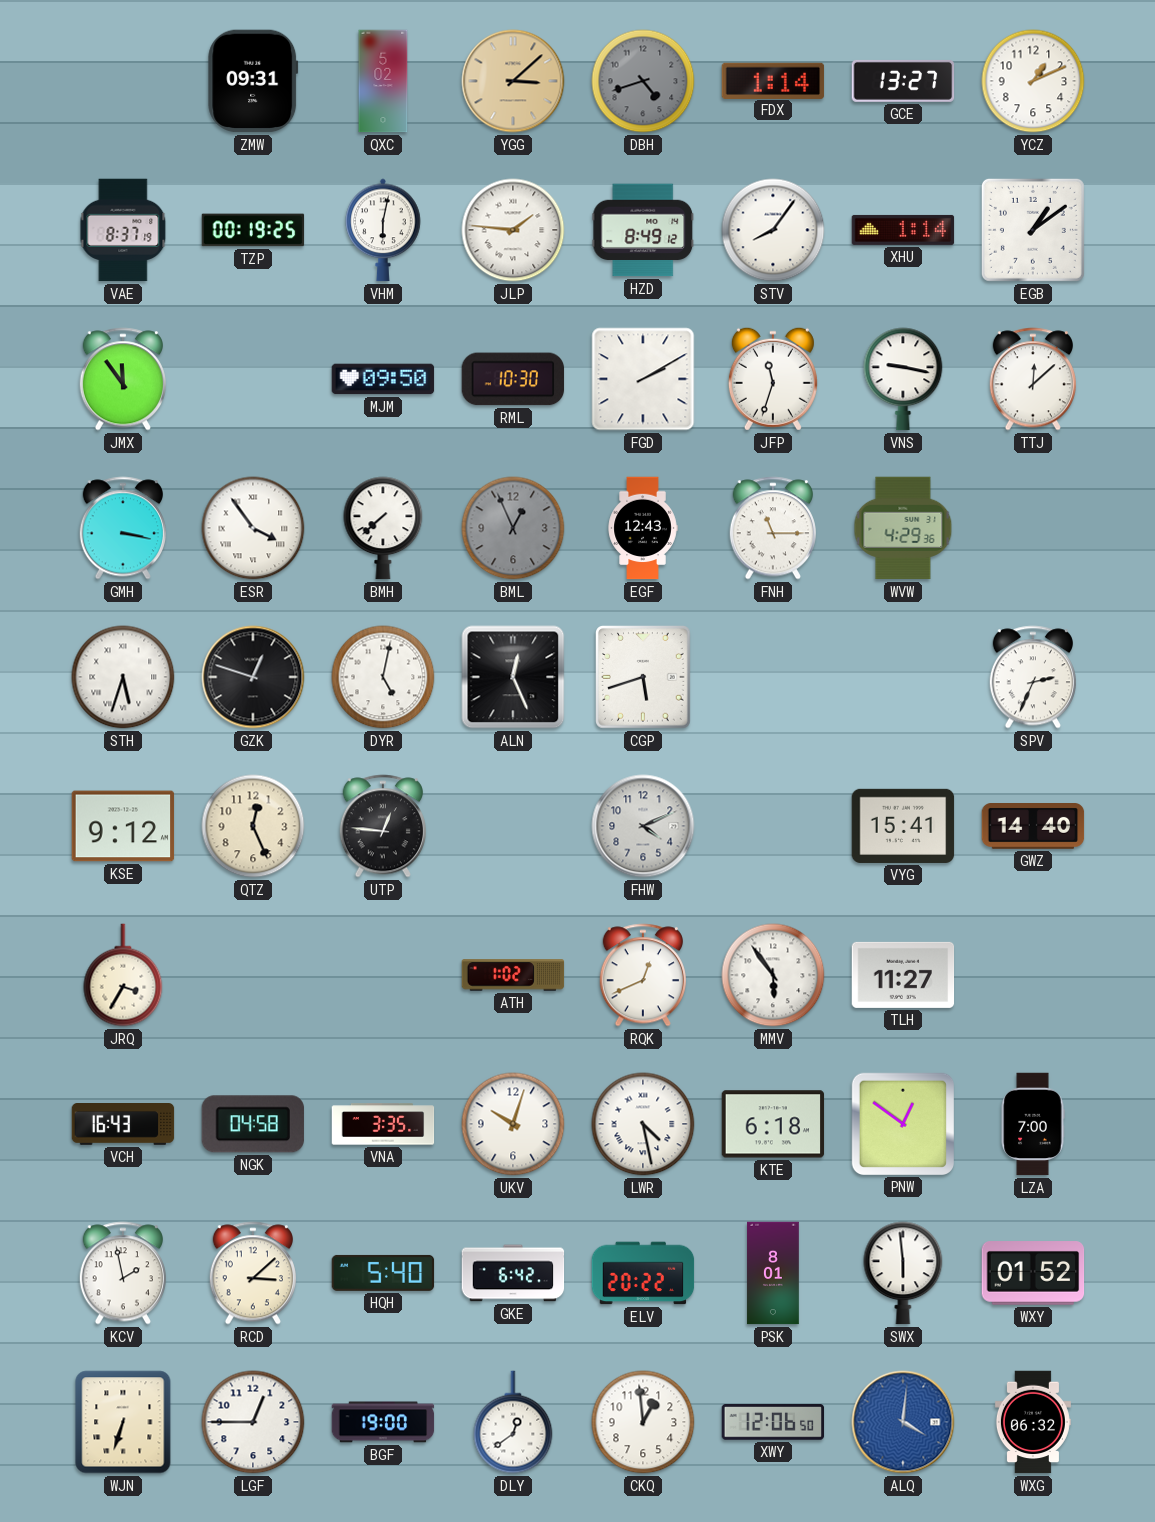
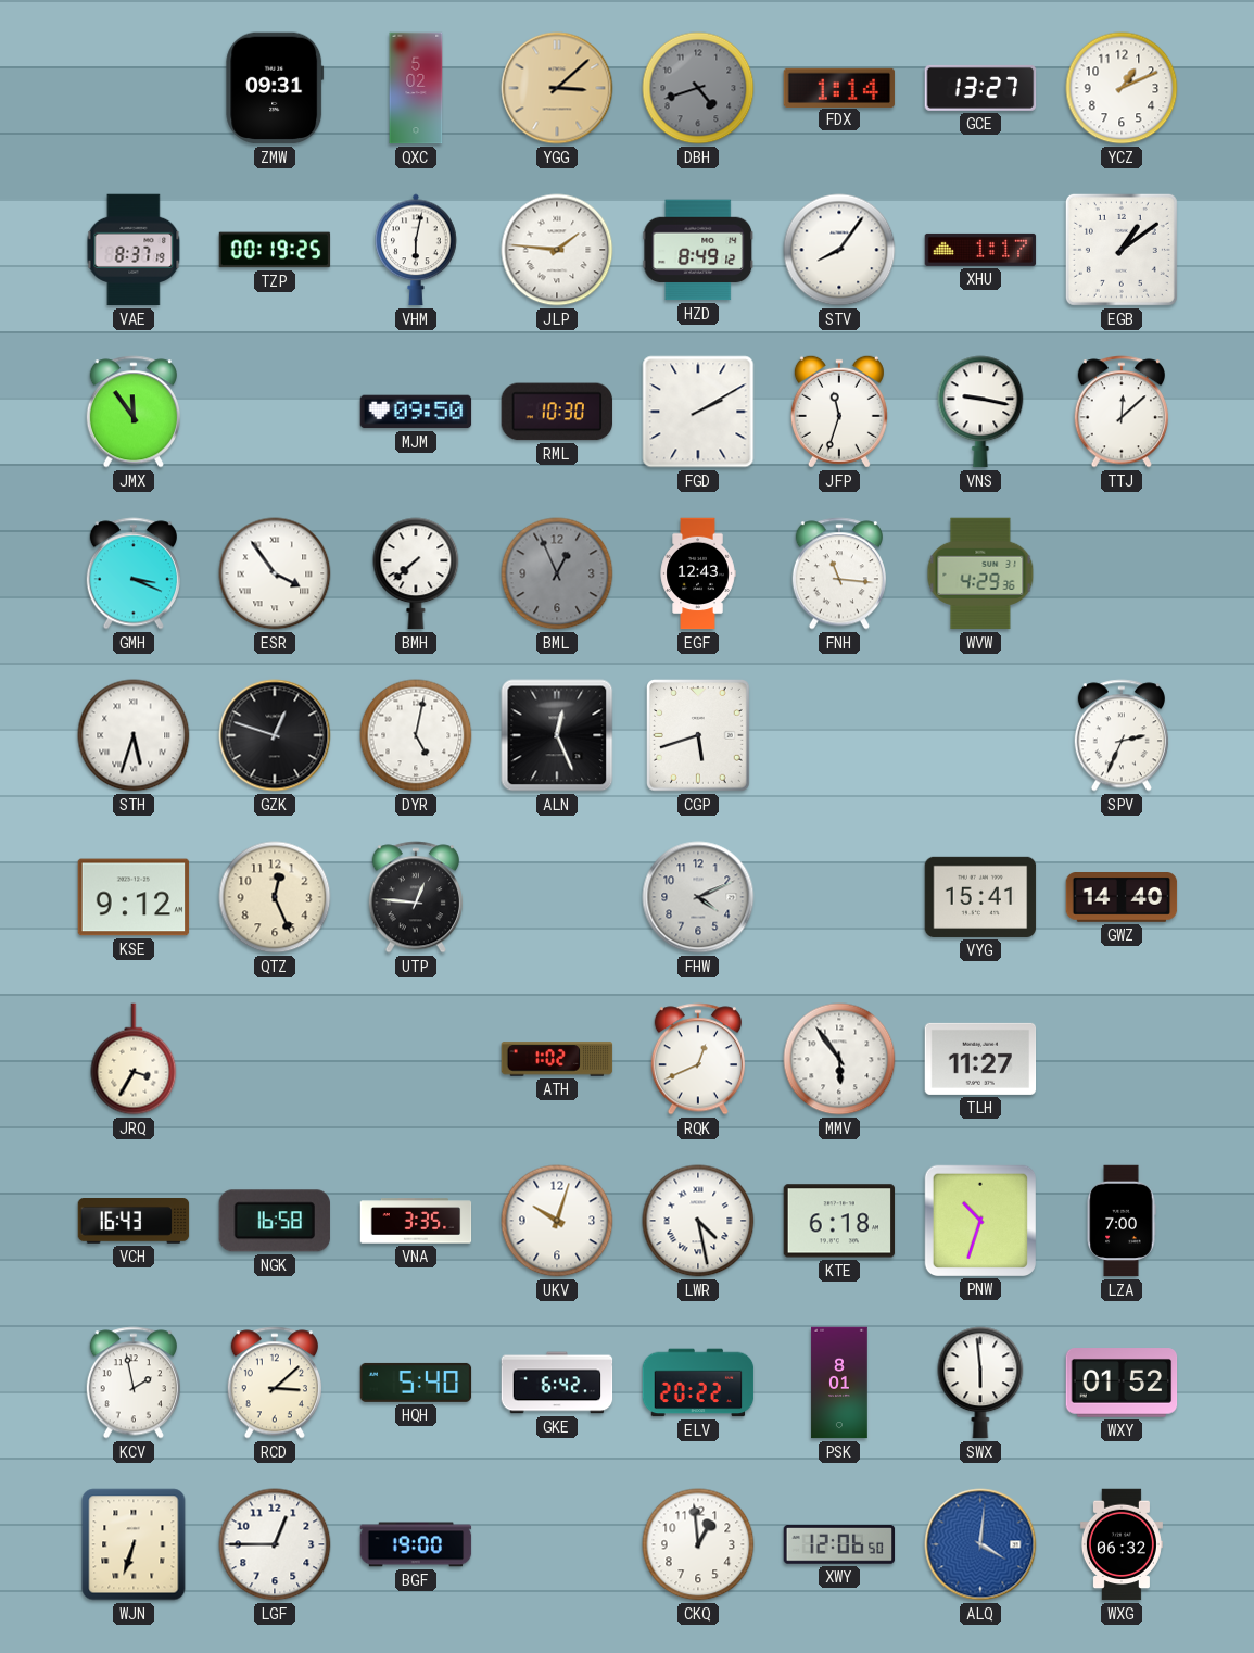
XHU: 1:14 -> 1:17 (980, 250)
GMH: 3:17 -> 3:19 (134, 573)
FNH: 11:15 -> 11:16 (839, 573)
NGK: 04:58 -> 16:58 (275, 1221)
PNW: 12:51 -> 10:33 (979, 1220)
DLY: 12:39 -> none (513, 1422)
